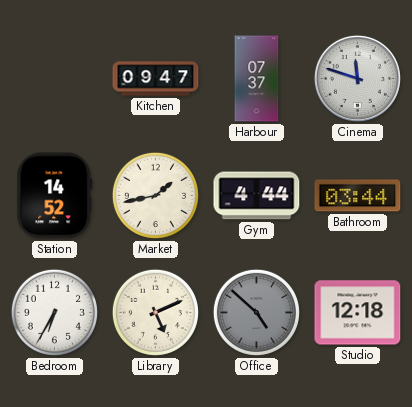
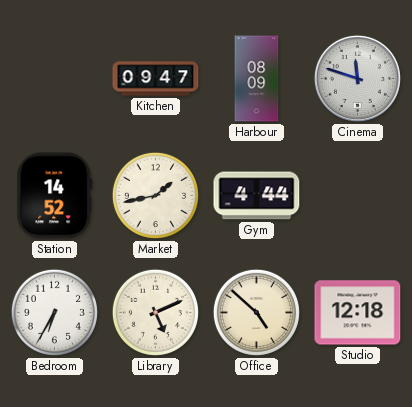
Harbour: 07:37 -> 08:09 (257, 79)
Bathroom: 03:44 -> none (358, 196)
Office dial: grey -> cream (256, 312)
